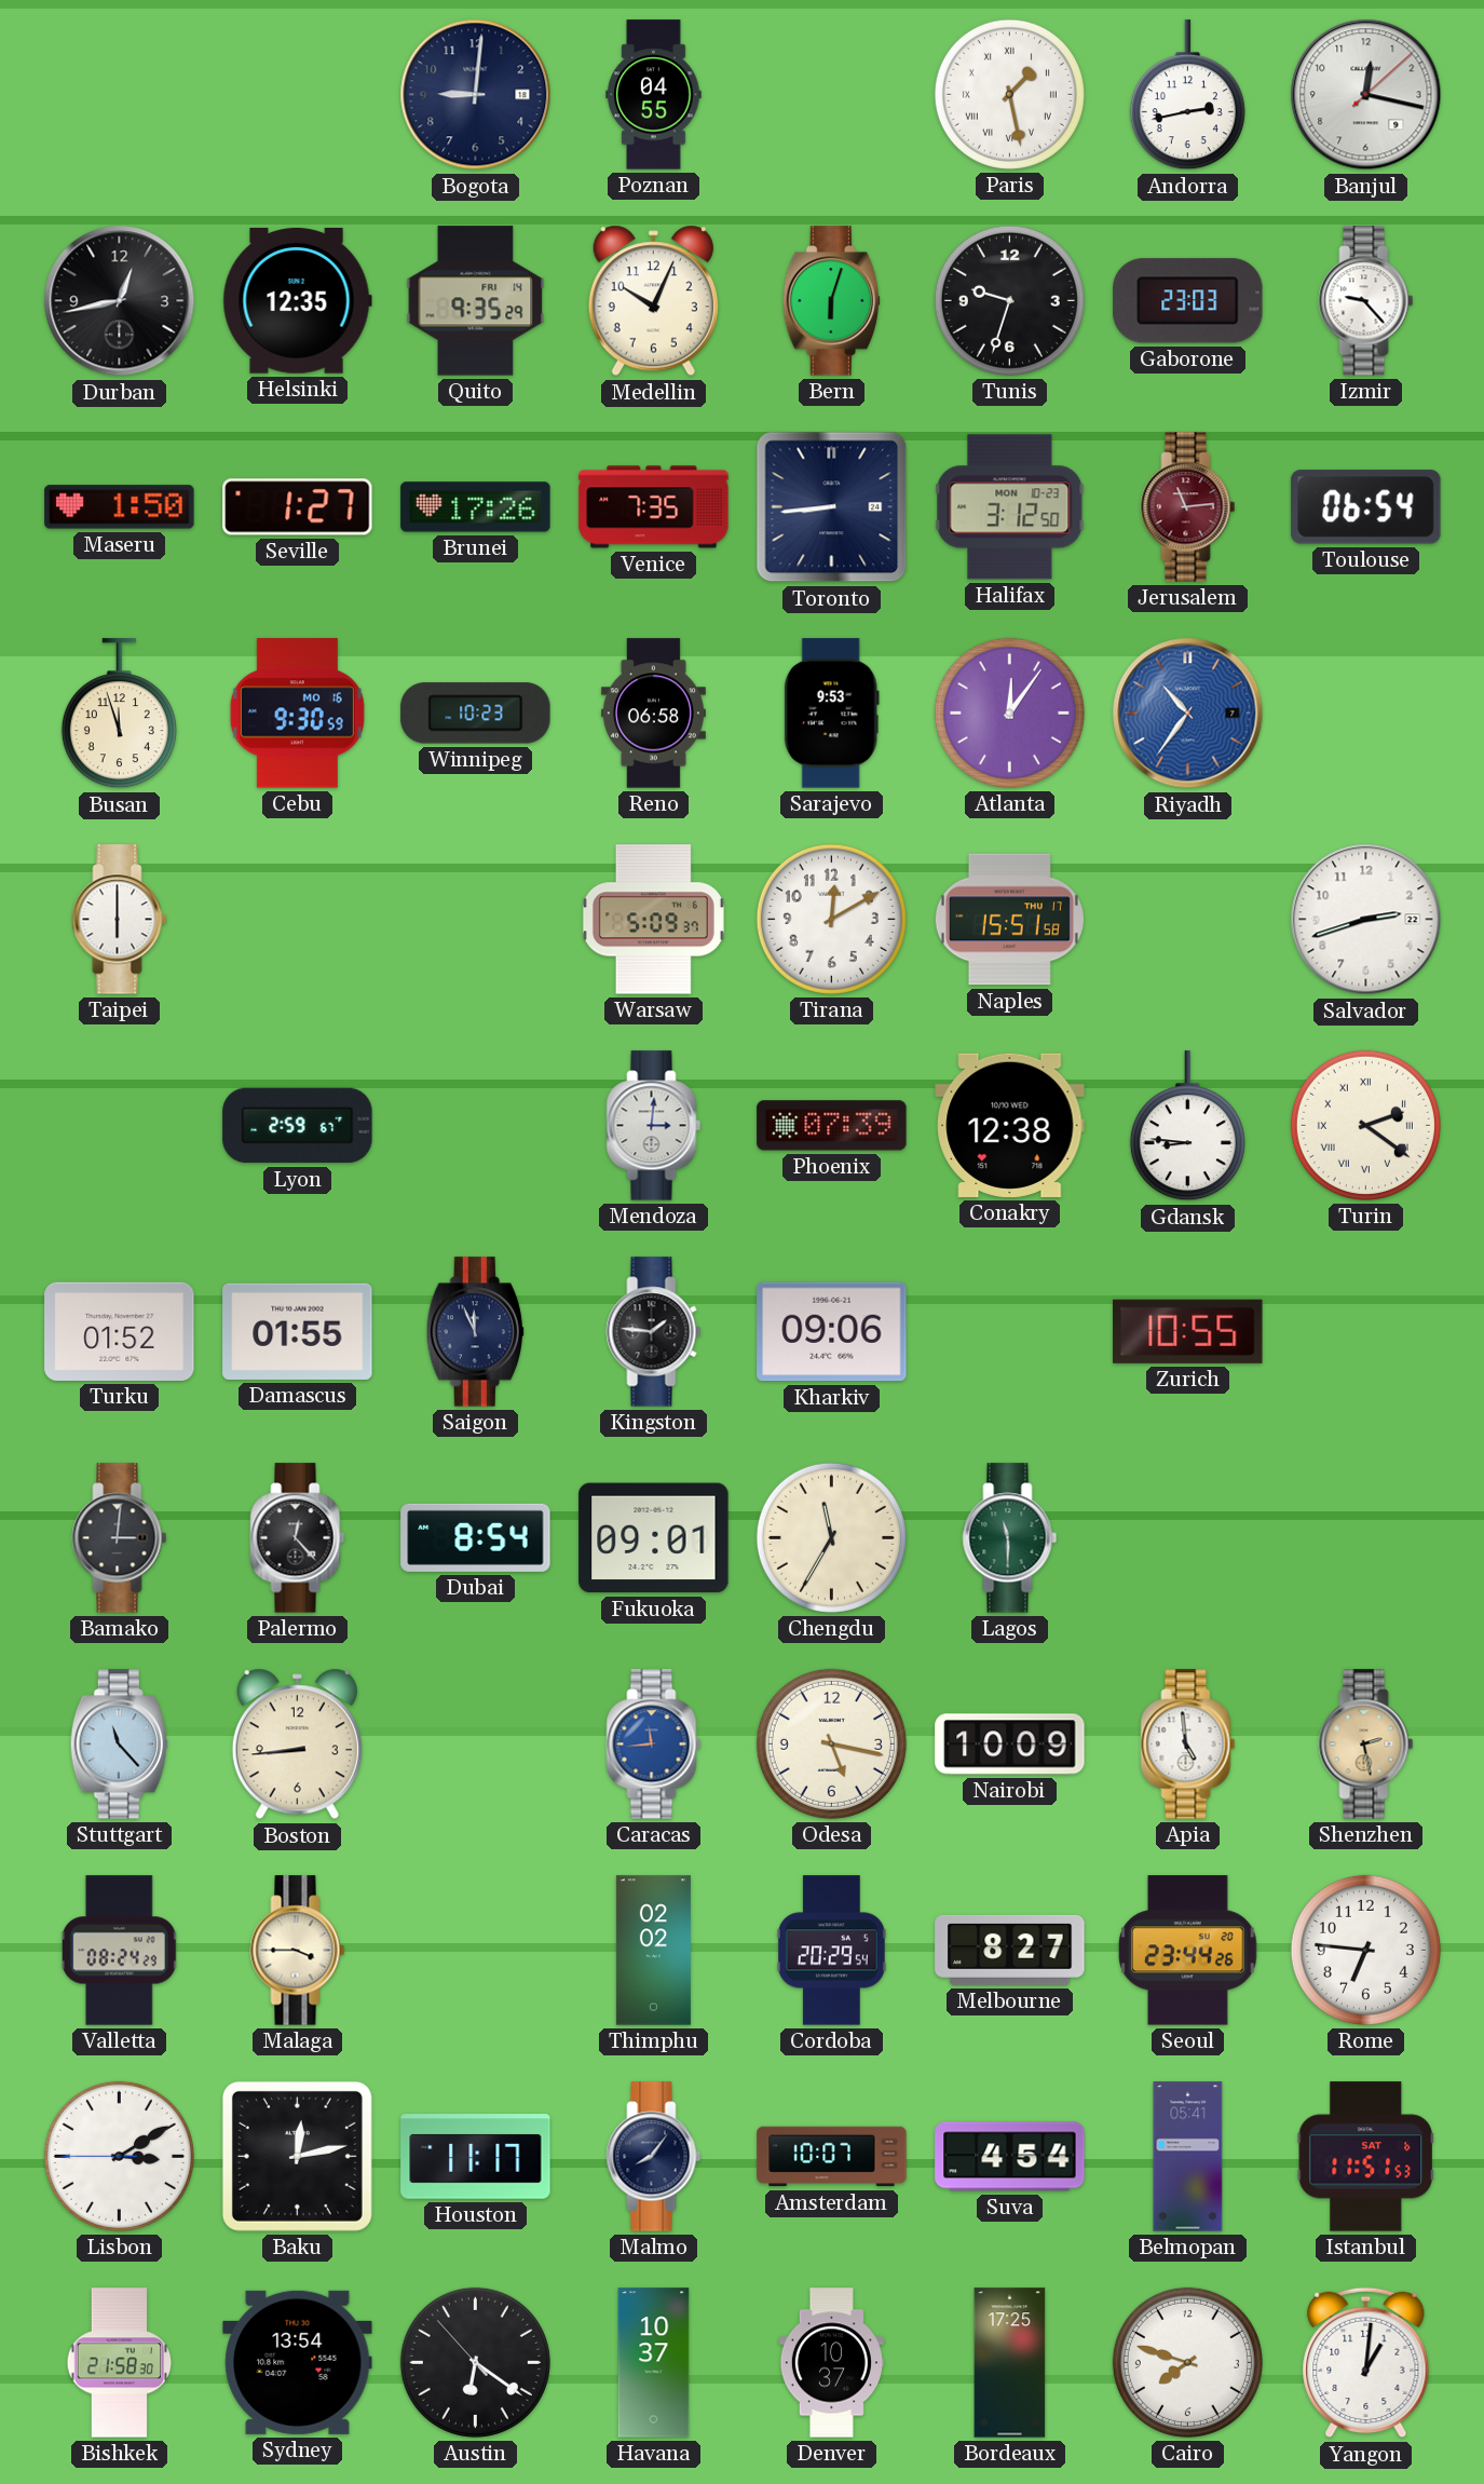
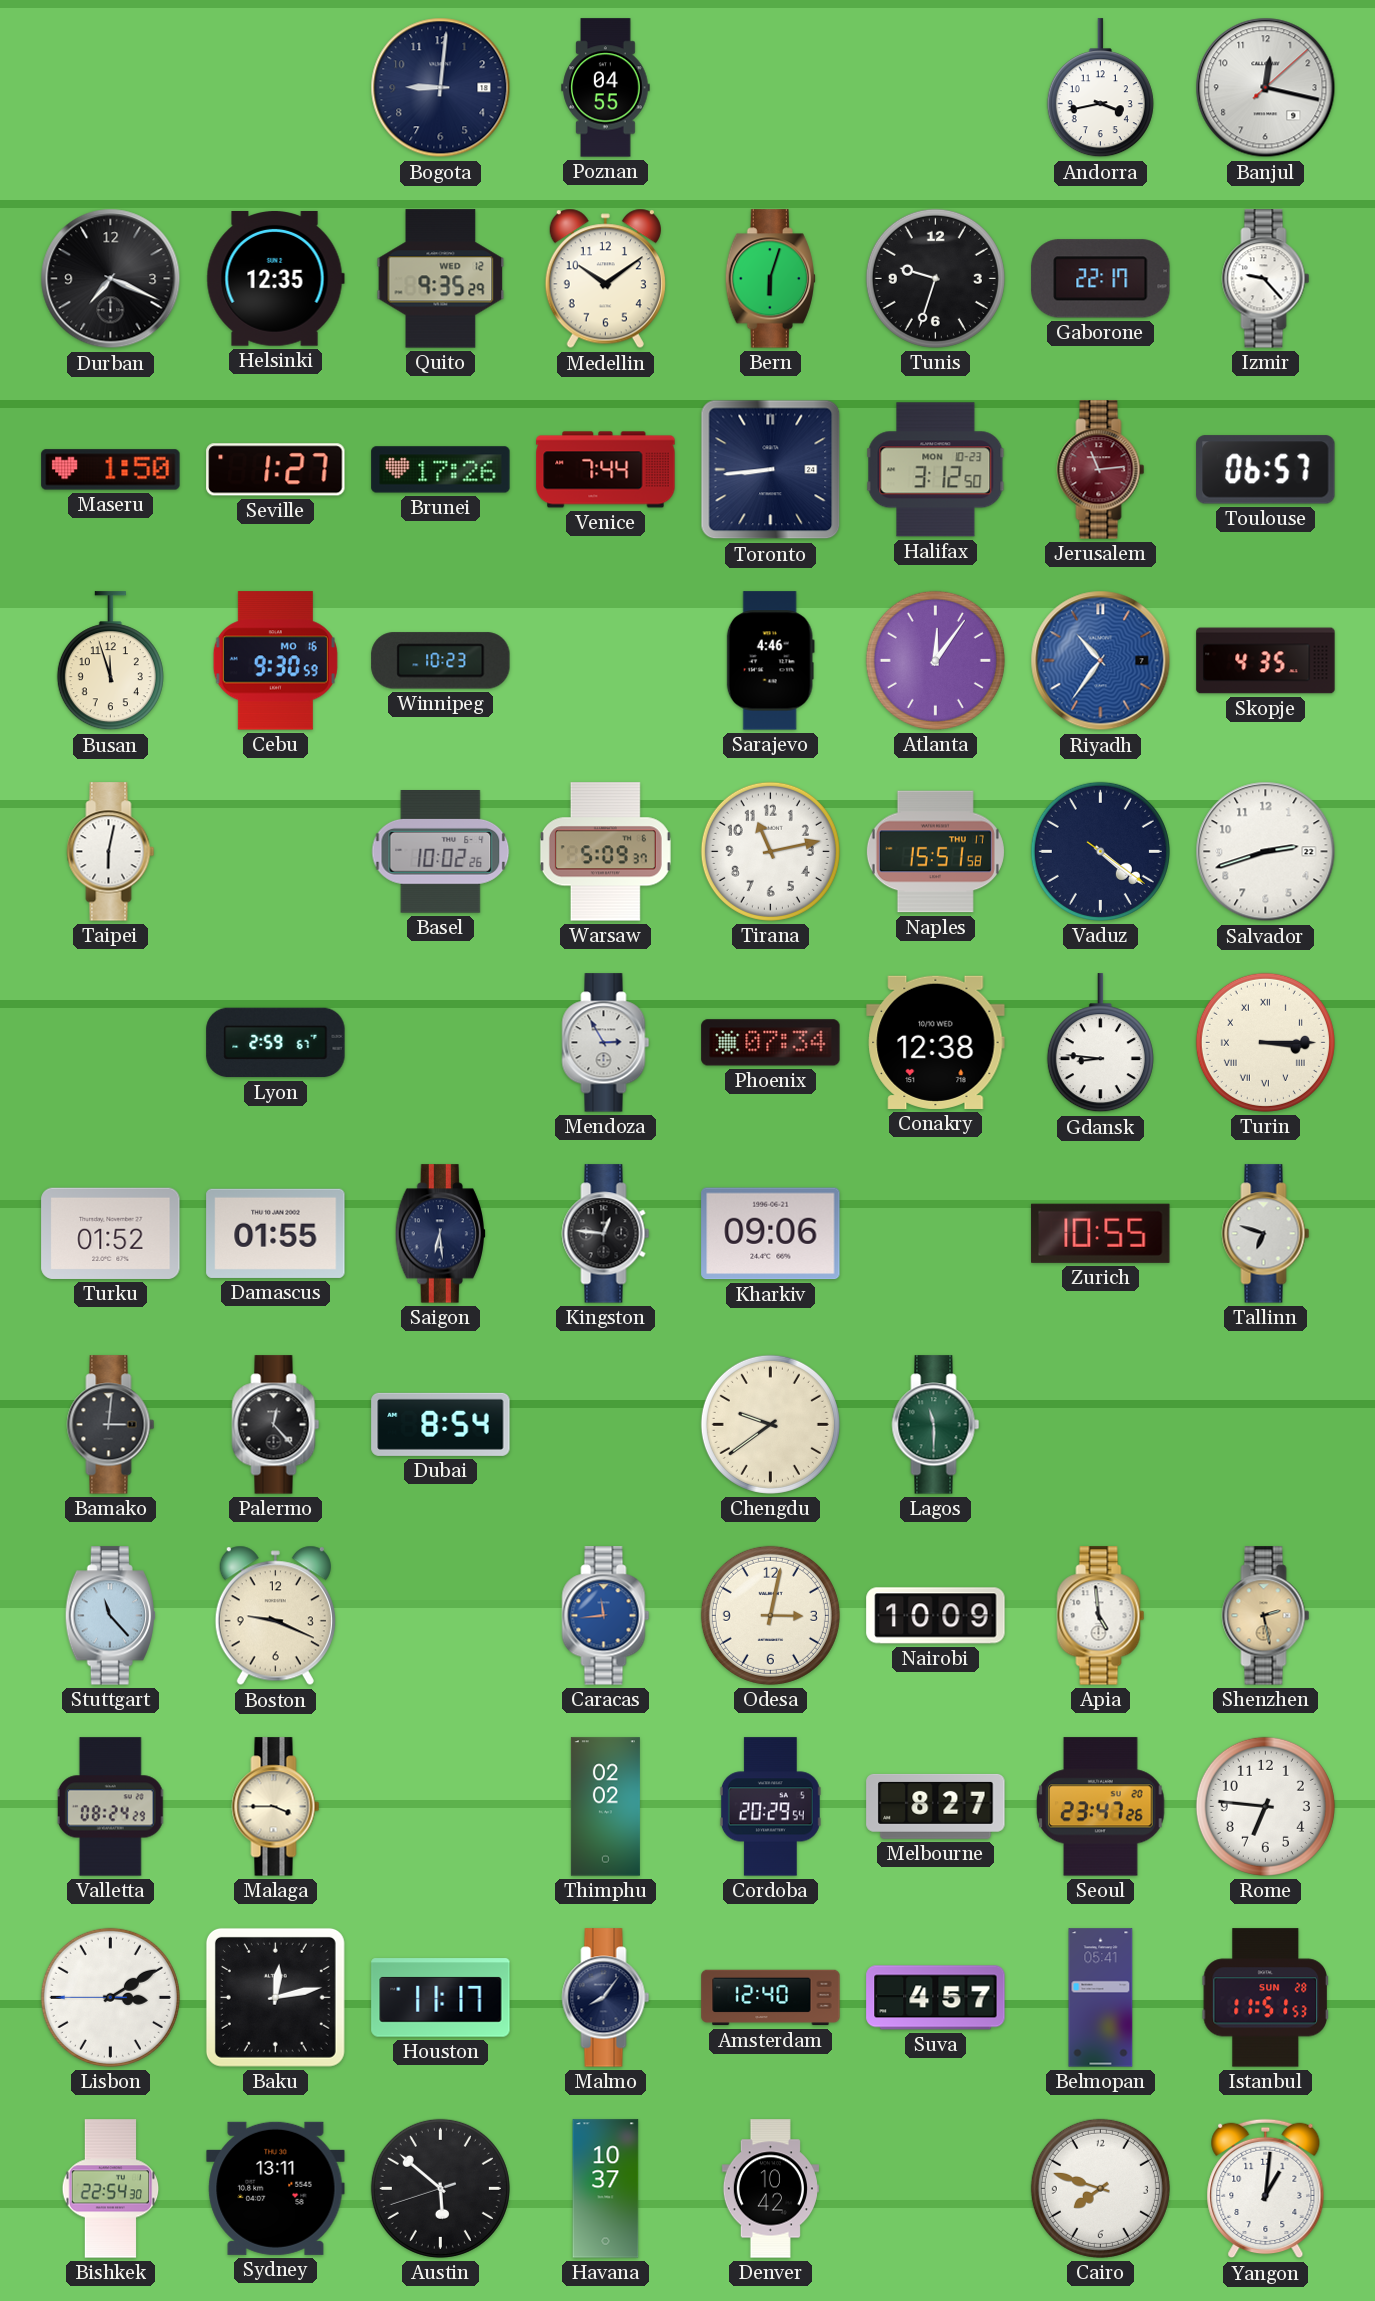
Paris: 1:28 -> none (1009, 94)
Andorra: 2:43 -> 3:43 (1100, 88)
Durban: 12:43 -> 7:19 (111, 279)
Quito date: FRI 14 -> WED 12 (441, 279)
Medellin: 10:04 -> 10:09 (605, 279)
Gaborone: 23:03 -> 22:17 (1101, 279)
Venice: 7:35 -> 7:44 (606, 470)
Toulouse: 06:54 -> 06:57 (1266, 470)
Reno: 06:58 -> none (653, 714)
Sarajevo: 9:53 -> 4:46 (770, 661)
Skopje: none -> 4:35 (1266, 661)
Taipei: 6:00 -> 6:02 (111, 852)
Basel: none -> 10:02 (441, 852)
Tirana: 12:10 -> 11:13 (770, 851)
Vaduz: none -> 4:21 (1100, 851)
Mendoza: 3:01 -> 2:55 (606, 1043)
Phoenix: 07:39 -> 07:34 (771, 1043)
Turin: 2:21 -> 3:15 (1265, 1042)
Saigon: 11:56 -> 6:29 (440, 1234)
Kingston: 1:46 -> 12:46 (606, 1234)
Tallinn: none -> 6:48 (1266, 1234)
Fukuoka: 09:01 -> none (654, 1538)
Chengdu: 11:35 -> 9:39 (770, 1424)
Boston: 8:44 -> 9:19 (275, 1616)
Odesa: 5:17 -> 3:02 (770, 1615)
Seoul: 23:44 -> 23:47 (1101, 1807)
Amsterdam: 10:07 -> 12:40 (771, 1998)
Suva: 4:54 -> 4:57 (936, 1998)
Istanbul date: SAT 6 -> SUN 28 (1265, 1998)
Bishkek: 21:58 -> 22:54 (111, 2189)
Sydney: 13:54 -> 13:11 (276, 2188)
Austin: 6:20 -> 5:51 (440, 2188)
Denver: 10:37 -> 10:42 (770, 2189)
Bordeaux: 17:25 -> none (1010, 2363)
